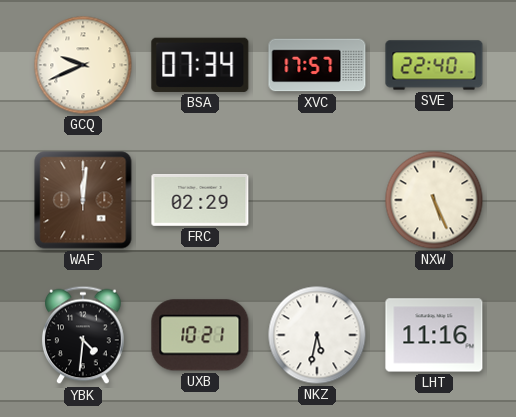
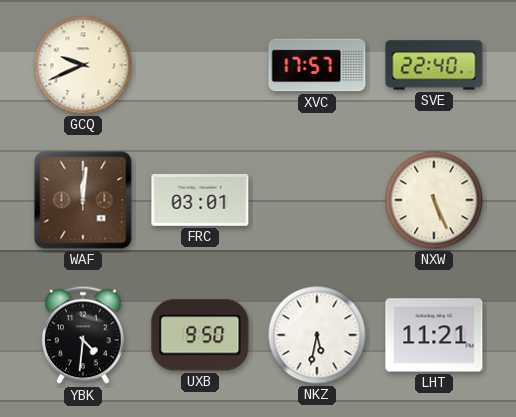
BSA: 07:34 -> none (200, 65)
FRC: 02:29 -> 03:01 (200, 200)
UXB: 10:21 -> 9:50 (200, 335)
LHT: 11:16 -> 11:21 (434, 335)
